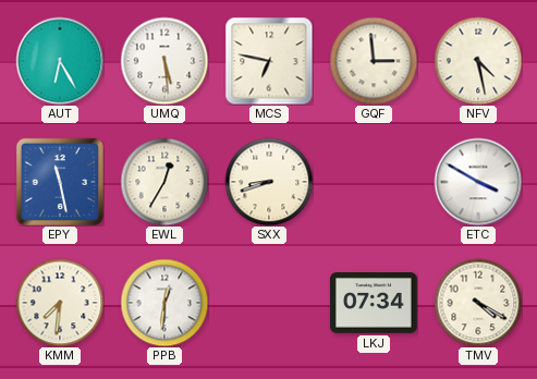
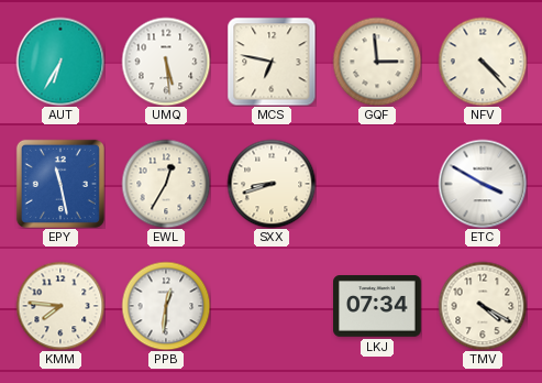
AUT: 6:25 -> 6:35 (60, 62)
NFV: 4:28 -> 4:23 (483, 62)
KMM: 7:31 -> 7:46 (60, 306)
